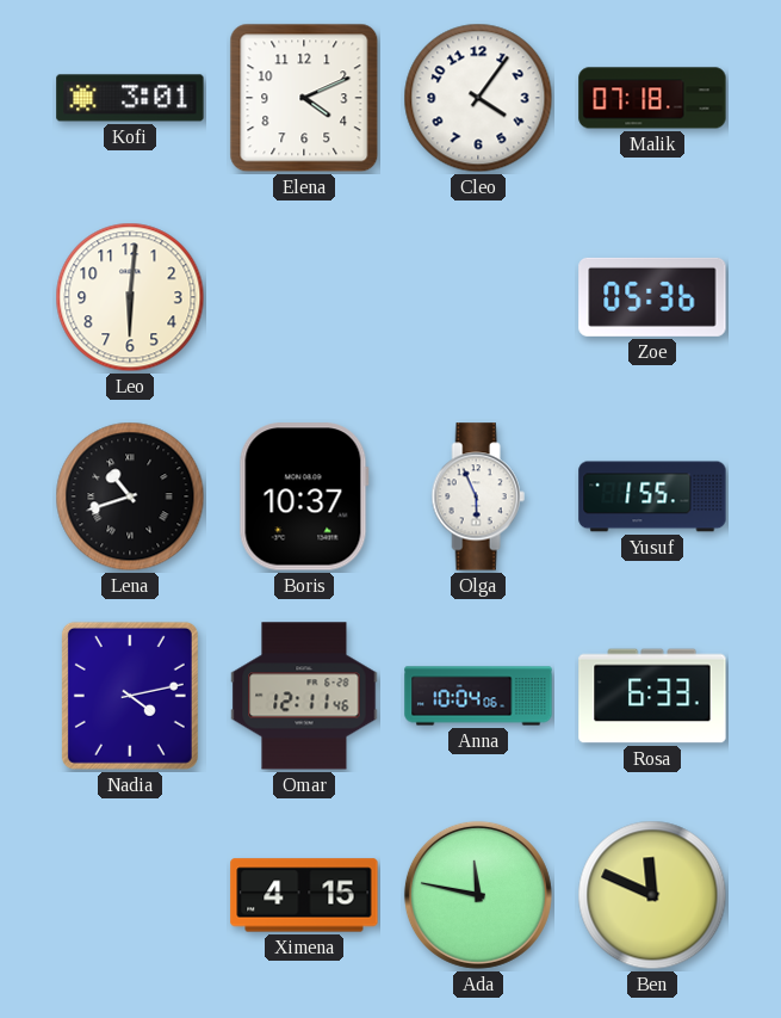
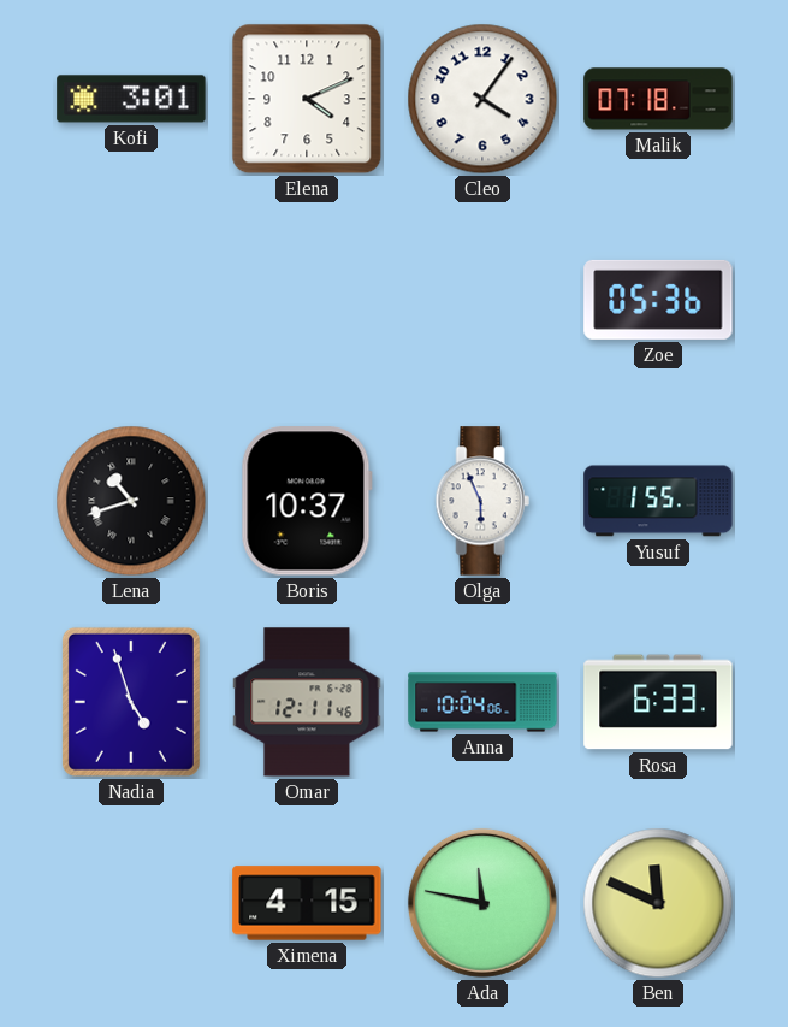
Leo: 6:01 -> none (130, 297)
Nadia: 4:13 -> 4:57 (131, 702)
